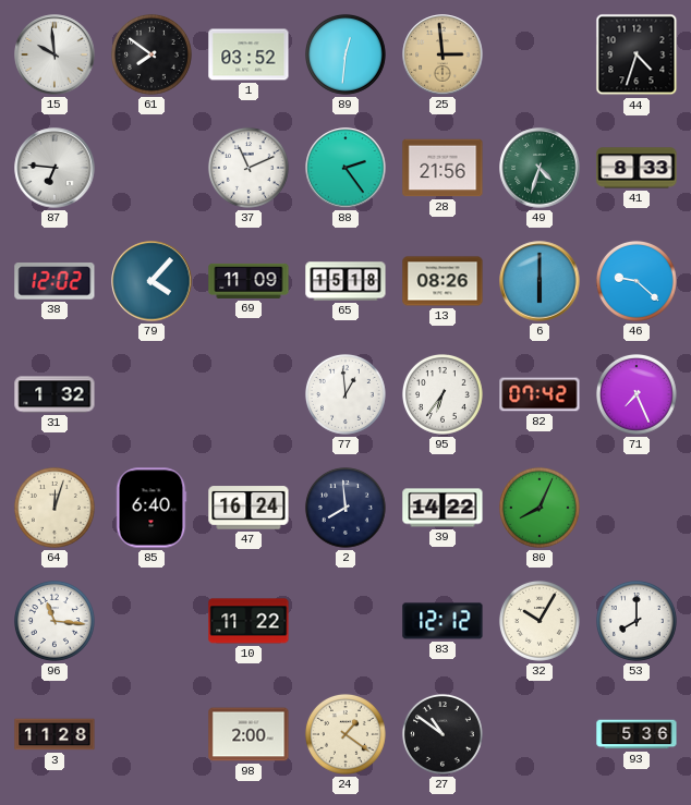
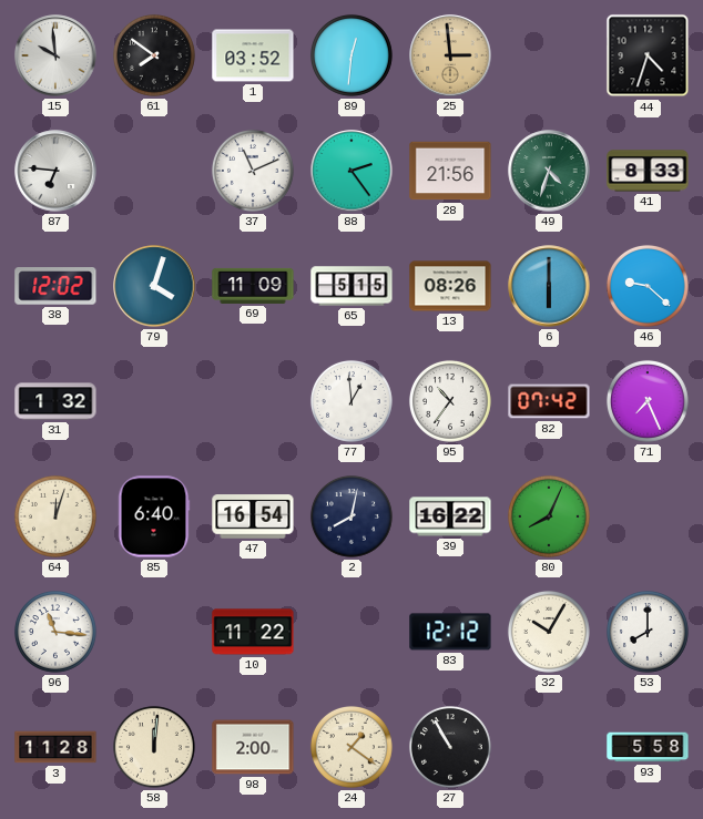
79: 4:07 -> 4:03 (154, 286)
65: 15:18 -> 5:15 (351, 286)
95: 6:36 -> 10:36 (450, 401)
47: 16:24 -> 16:54 (253, 516)
2: 7:59 -> 8:02 (351, 516)
39: 14:22 -> 16:22 (450, 516)
58: none -> 12:01 (154, 747)
27: 10:51 -> 10:55 (450, 747)
93: 5:36 -> 5:58 (648, 747)
